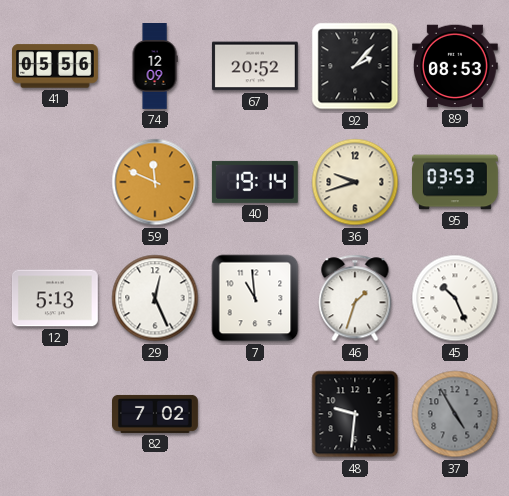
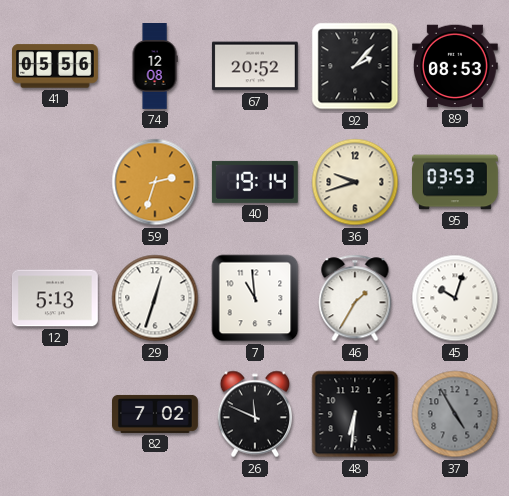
74: 12:09 -> 12:08 (155, 67)
59: 11:49 -> 2:33 (155, 182)
29: 12:26 -> 12:33 (155, 298)
46: 1:33 -> 1:35 (355, 298)
45: 10:26 -> 10:03 (455, 298)
26: none -> 11:49 (255, 414)
48: 9:31 -> 6:31 (355, 414)
